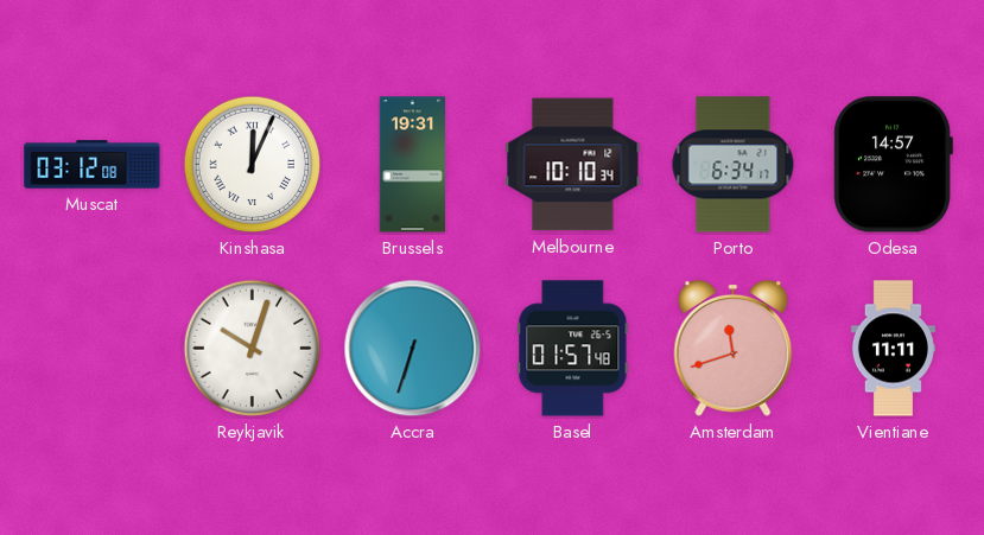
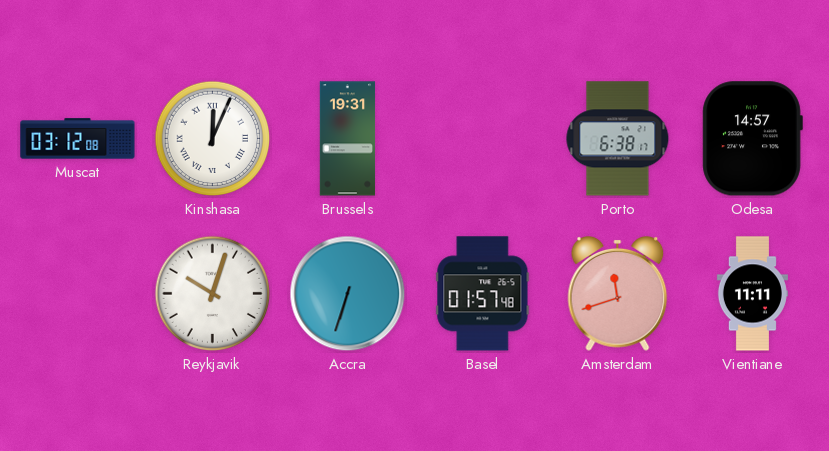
Melbourne: 10:10 -> none (573, 165)
Porto: 6:34 -> 6:38 (618, 139)
